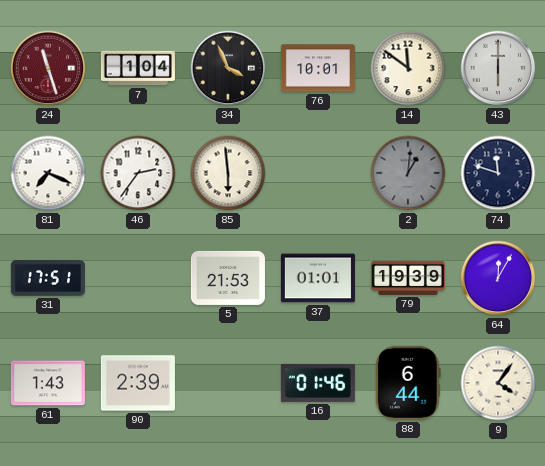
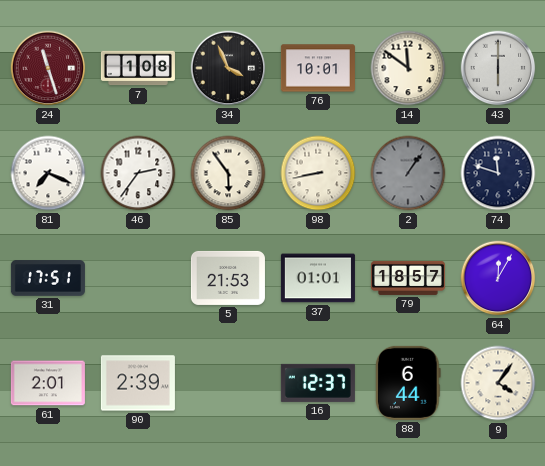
7: 1:04 -> 1:08 (138, 68)
85: 5:59 -> 5:54 (228, 173)
98: none -> 8:43 (318, 173)
2: 1:01 -> 1:06 (408, 173)
79: 19:39 -> 18:57 (408, 278)
61: 1:43 -> 2:01 (48, 383)
16: 01:46 -> 12:37 (318, 383)
